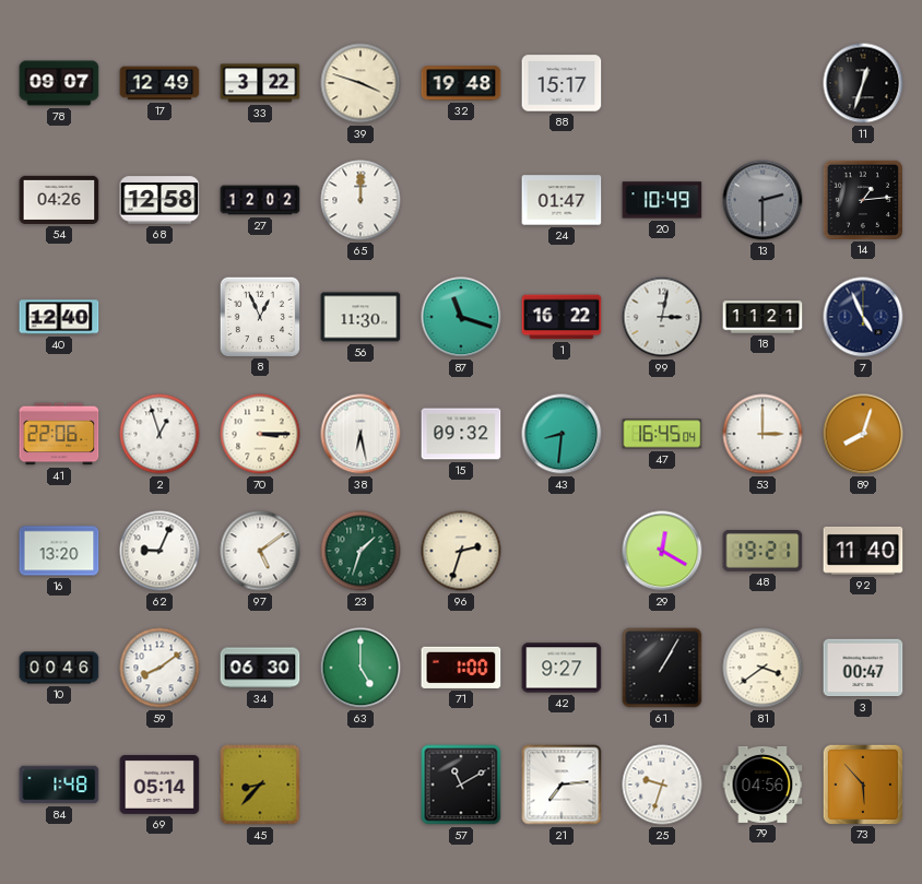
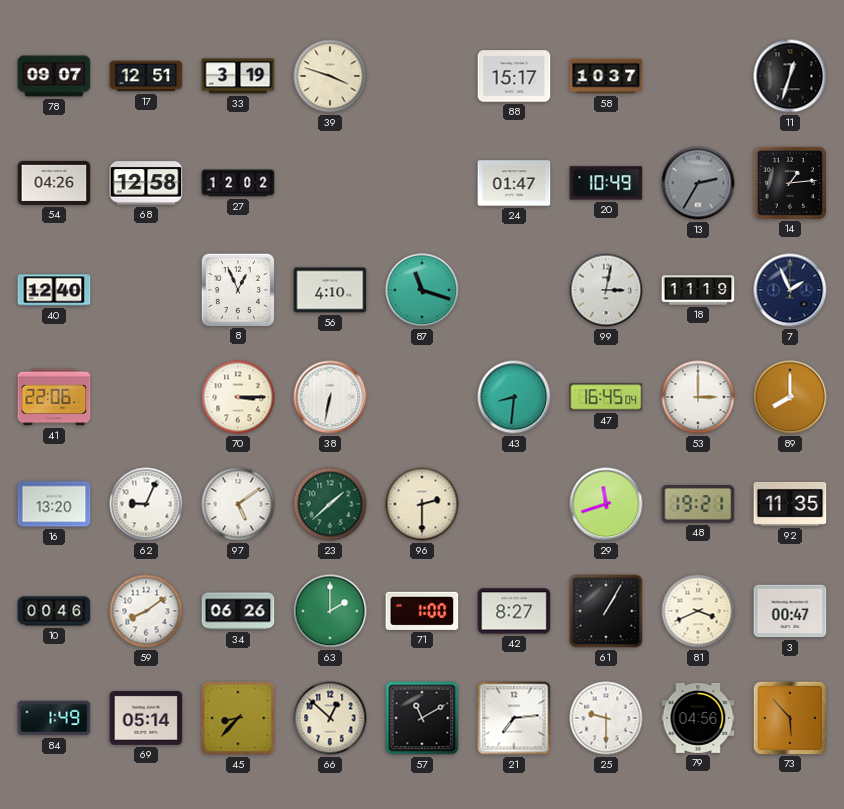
17: 12:49 -> 12:51 (146, 76)
33: 3:22 -> 3:19 (238, 76)
32: 19:48 -> none (461, 83)
58: none -> 10:37 (606, 76)
65: 12:00 -> none (360, 200)
13: 2:30 -> 2:35 (698, 183)
56: 11:30 -> 4:10 (330, 290)
1: 16:22 -> none (562, 317)
18: 11:21 -> 11:19 (698, 290)
7: 4:56 -> 1:56 (790, 290)
2: 12:57 -> none (159, 434)
38: 6:28 -> 6:32 (330, 397)
15: 09:32 -> none (461, 434)
89: 8:03 -> 8:00 (790, 397)
23: 1:33 -> 1:38 (330, 504)
96: 2:33 -> 2:30 (422, 504)
29: 12:20 -> 11:42 (606, 504)
92: 11:40 -> 11:35 (790, 504)
34: 06:30 -> 06:26 (238, 611)
63: 5:00 -> 2:00 (330, 611)
42: 9:27 -> 8:27 (514, 611)
81: 3:39 -> 3:41 (698, 611)
84: 1:48 -> 1:49 (54, 718)
66: none -> 12:52 (330, 718)
25: 9:33 -> 9:30 (606, 718)
